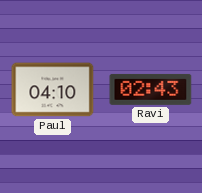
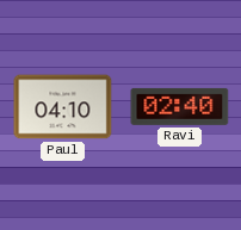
Ravi: 02:43 -> 02:40 (180, 106)
